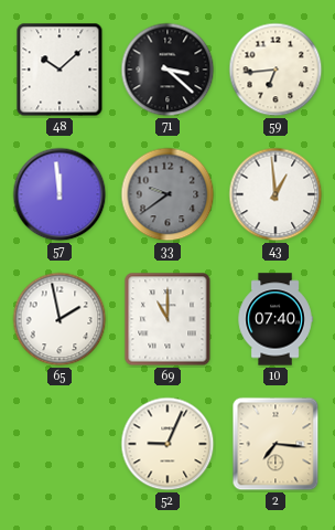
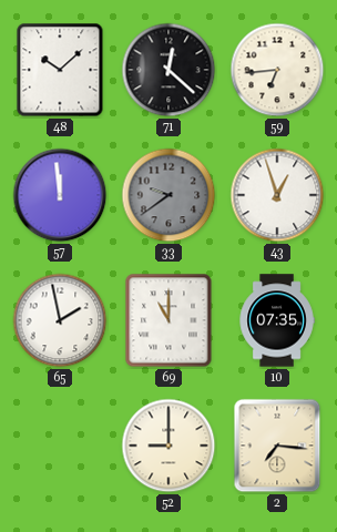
71: 3:22 -> 12:22 (168, 70)
43: 12:59 -> 12:57 (277, 195)
10: 07:40 -> 07:35 (277, 320)
52: 9:04 -> 9:00 (168, 446)
